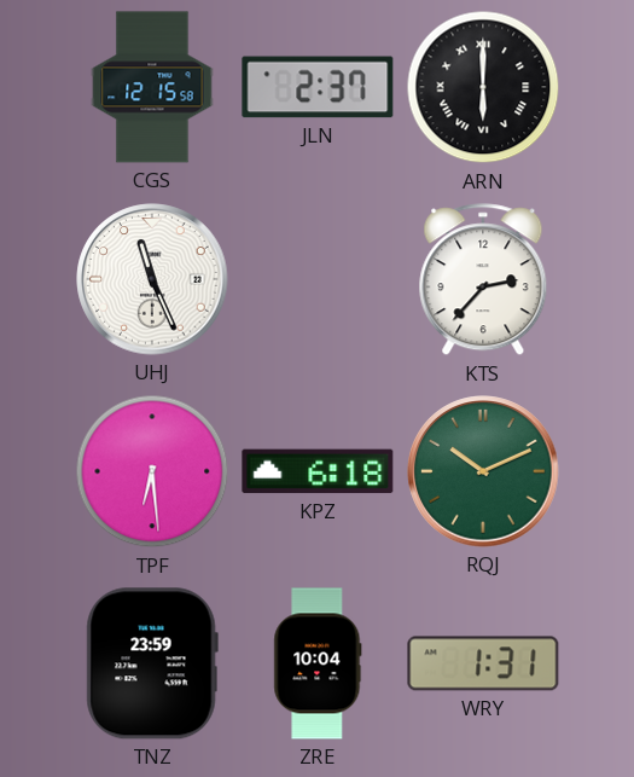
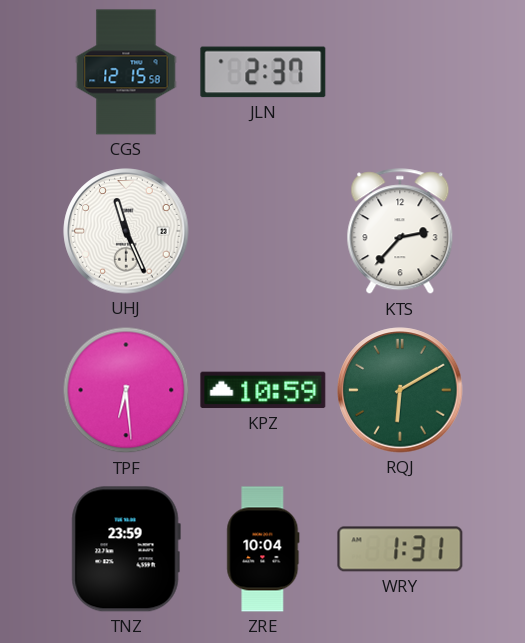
ARN: 6:00 -> none (483, 87)
KPZ: 6:18 -> 10:59 (263, 390)
RQJ: 10:11 -> 6:10 (400, 390)
